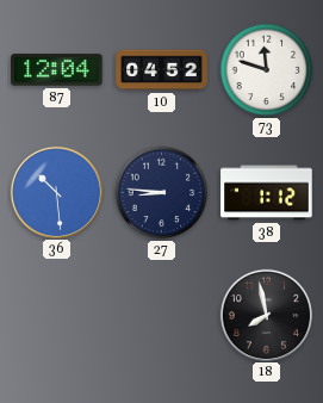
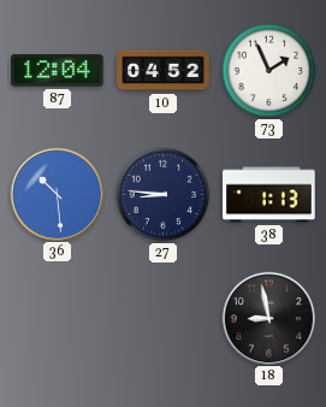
73: 11:48 -> 1:56 (269, 71)
38: 1:12 -> 1:13 (269, 195)
18: 7:58 -> 8:58 (268, 318)
